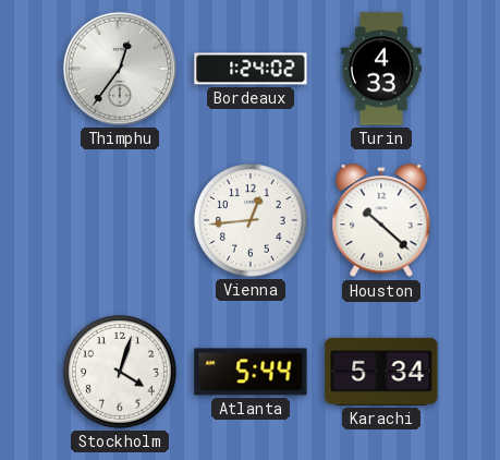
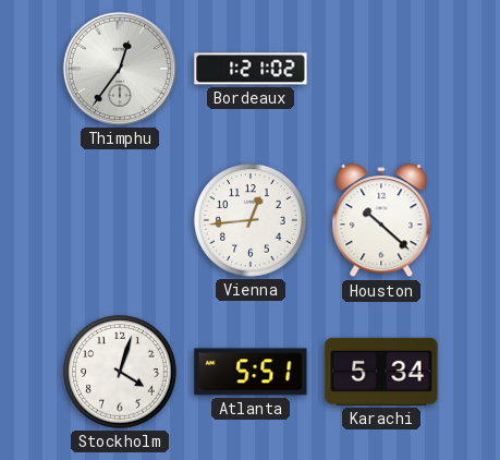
Bordeaux: 1:24 -> 1:21 (251, 69)
Turin: 4:33 -> none (381, 69)
Atlanta: 5:44 -> 5:51 (251, 372)
